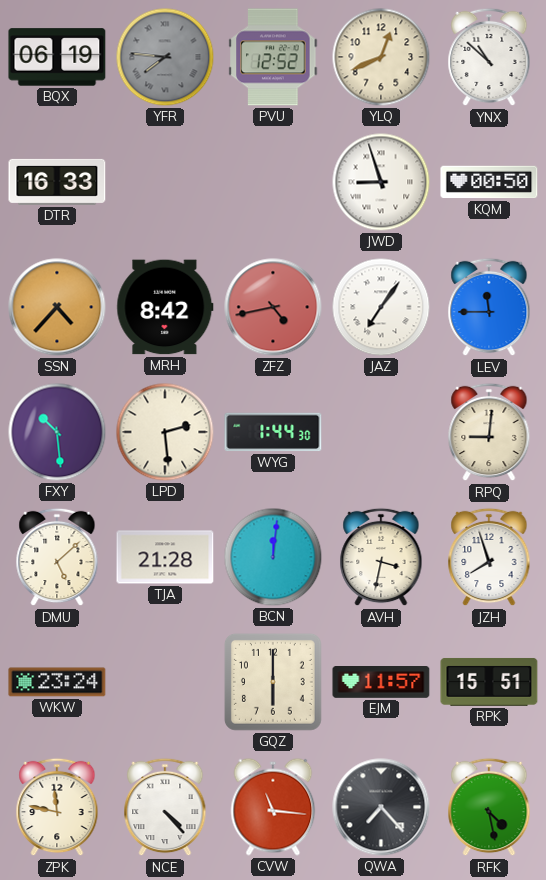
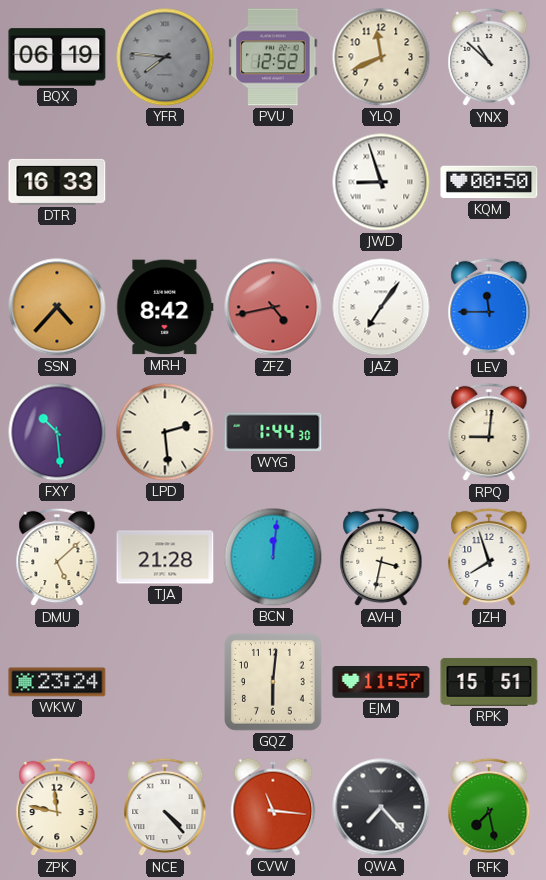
YLQ: 12:41 -> 11:41 (381, 57)
GQZ: 6:00 -> 6:01 (273, 682)
RFK: 4:28 -> 7:28 (489, 807)
